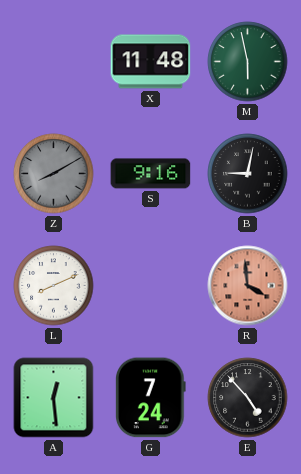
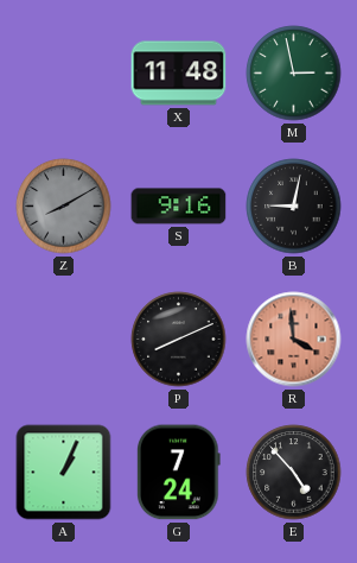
M: 5:58 -> 2:58 (294, 74)
L: 8:11 -> none (54, 286)
P: none -> 8:11 (179, 340)
A: 12:29 -> 1:04 (64, 473)
